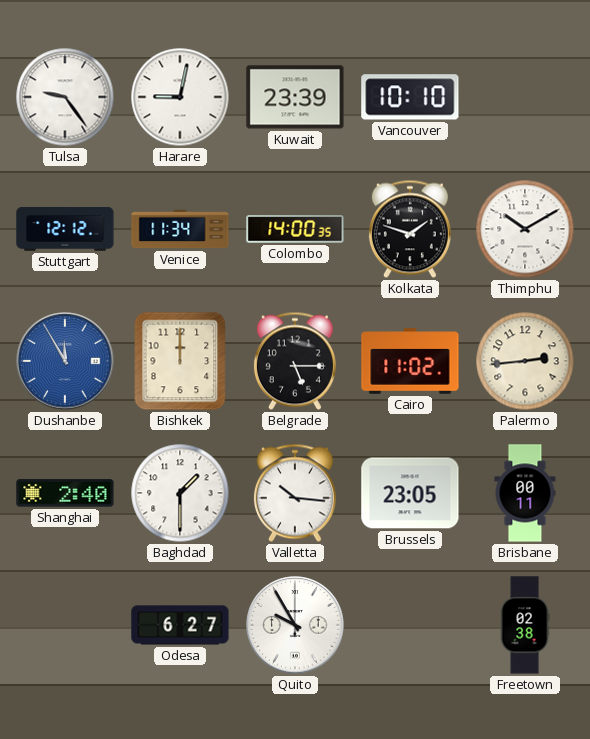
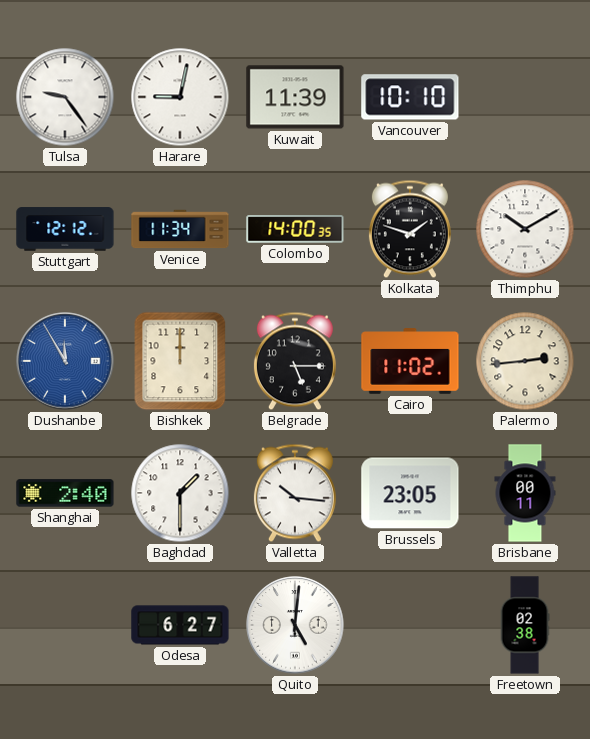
Kuwait: 23:39 -> 11:39 (295, 97)
Quito: 9:55 -> 5:01 (295, 625)
